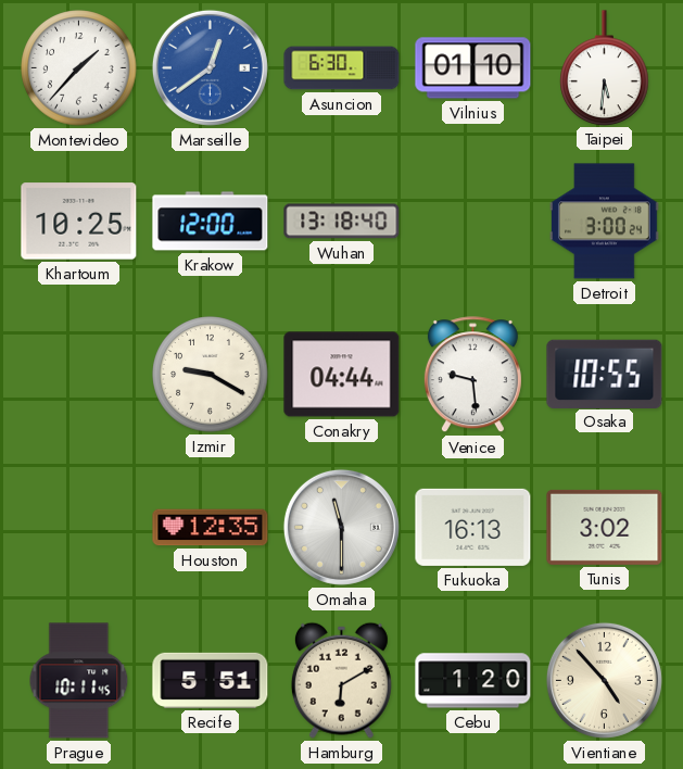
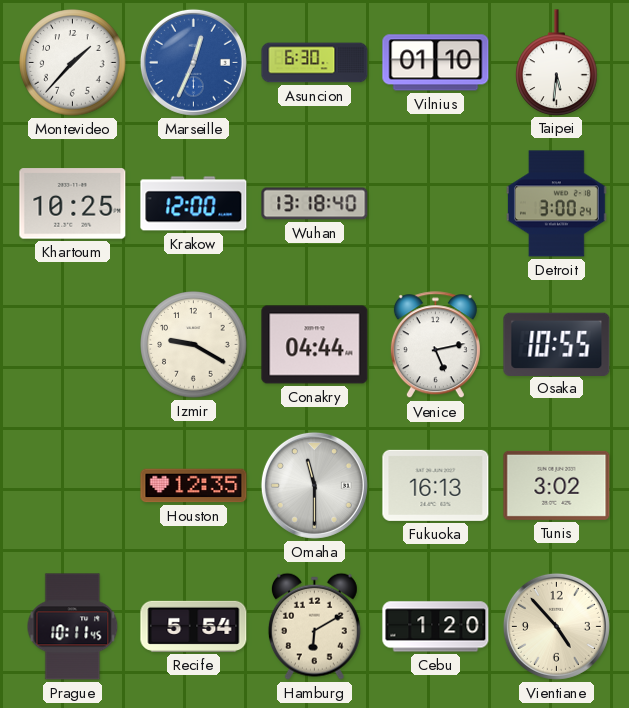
Marseille: 12:39 -> 12:34 (193, 62)
Venice: 9:29 -> 5:13 (435, 345)
Recife: 5:51 -> 5:54 (194, 626)
